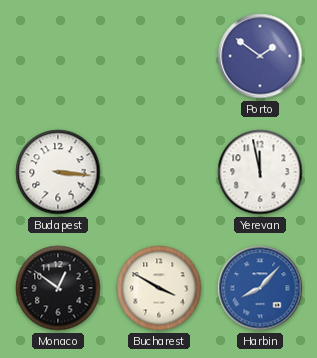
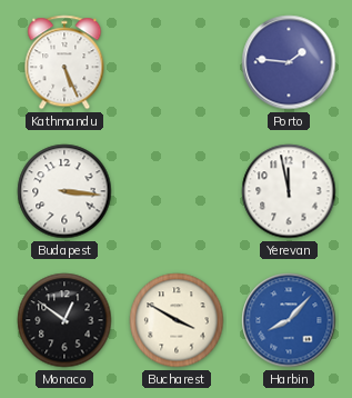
Kathmandu: none -> 5:26 (64, 62)
Porto: 1:51 -> 1:46 (289, 62)
